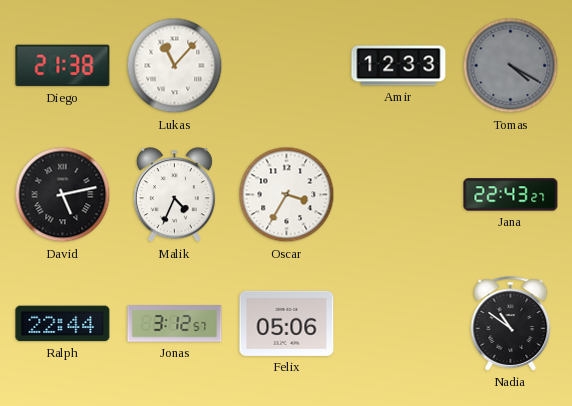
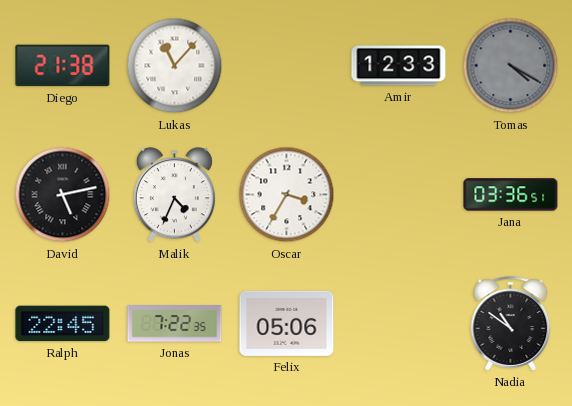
Jana: 22:43 -> 03:36 (511, 195)
Ralph: 22:44 -> 22:45 (63, 324)
Jonas: 3:12 -> 7:22 (175, 324)
